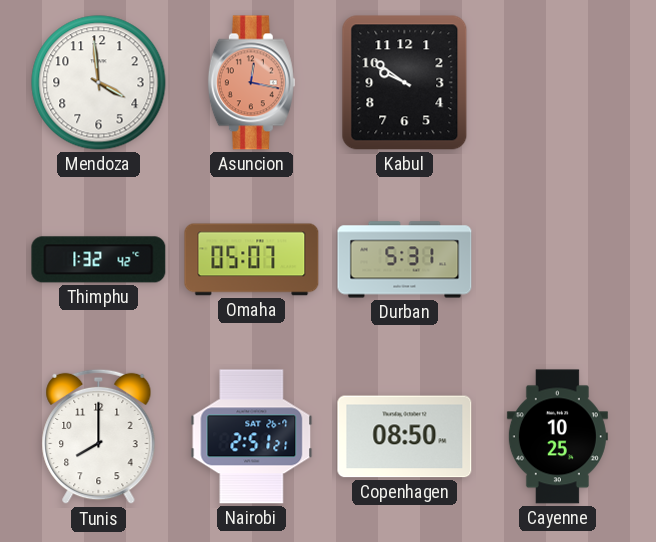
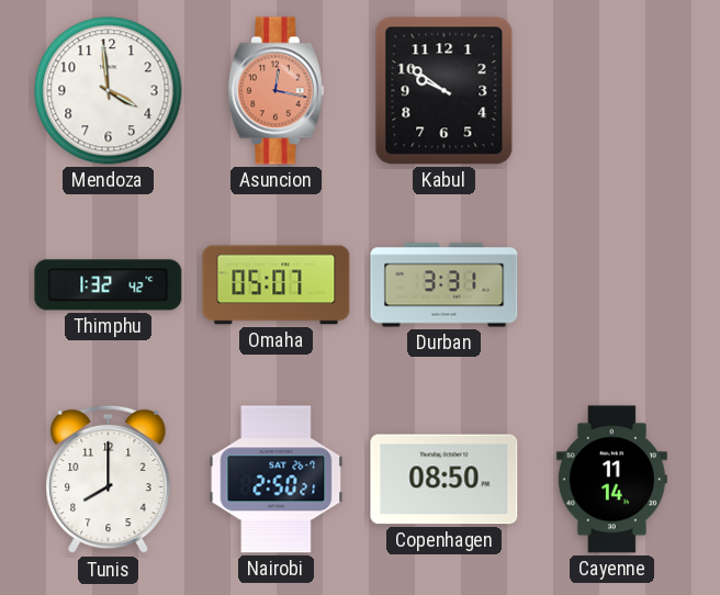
Durban: 5:31 -> 3:31 (445, 285)
Nairobi: 2:51 -> 2:50 (277, 480)
Cayenne: 10:25 -> 11:14 (611, 480)
